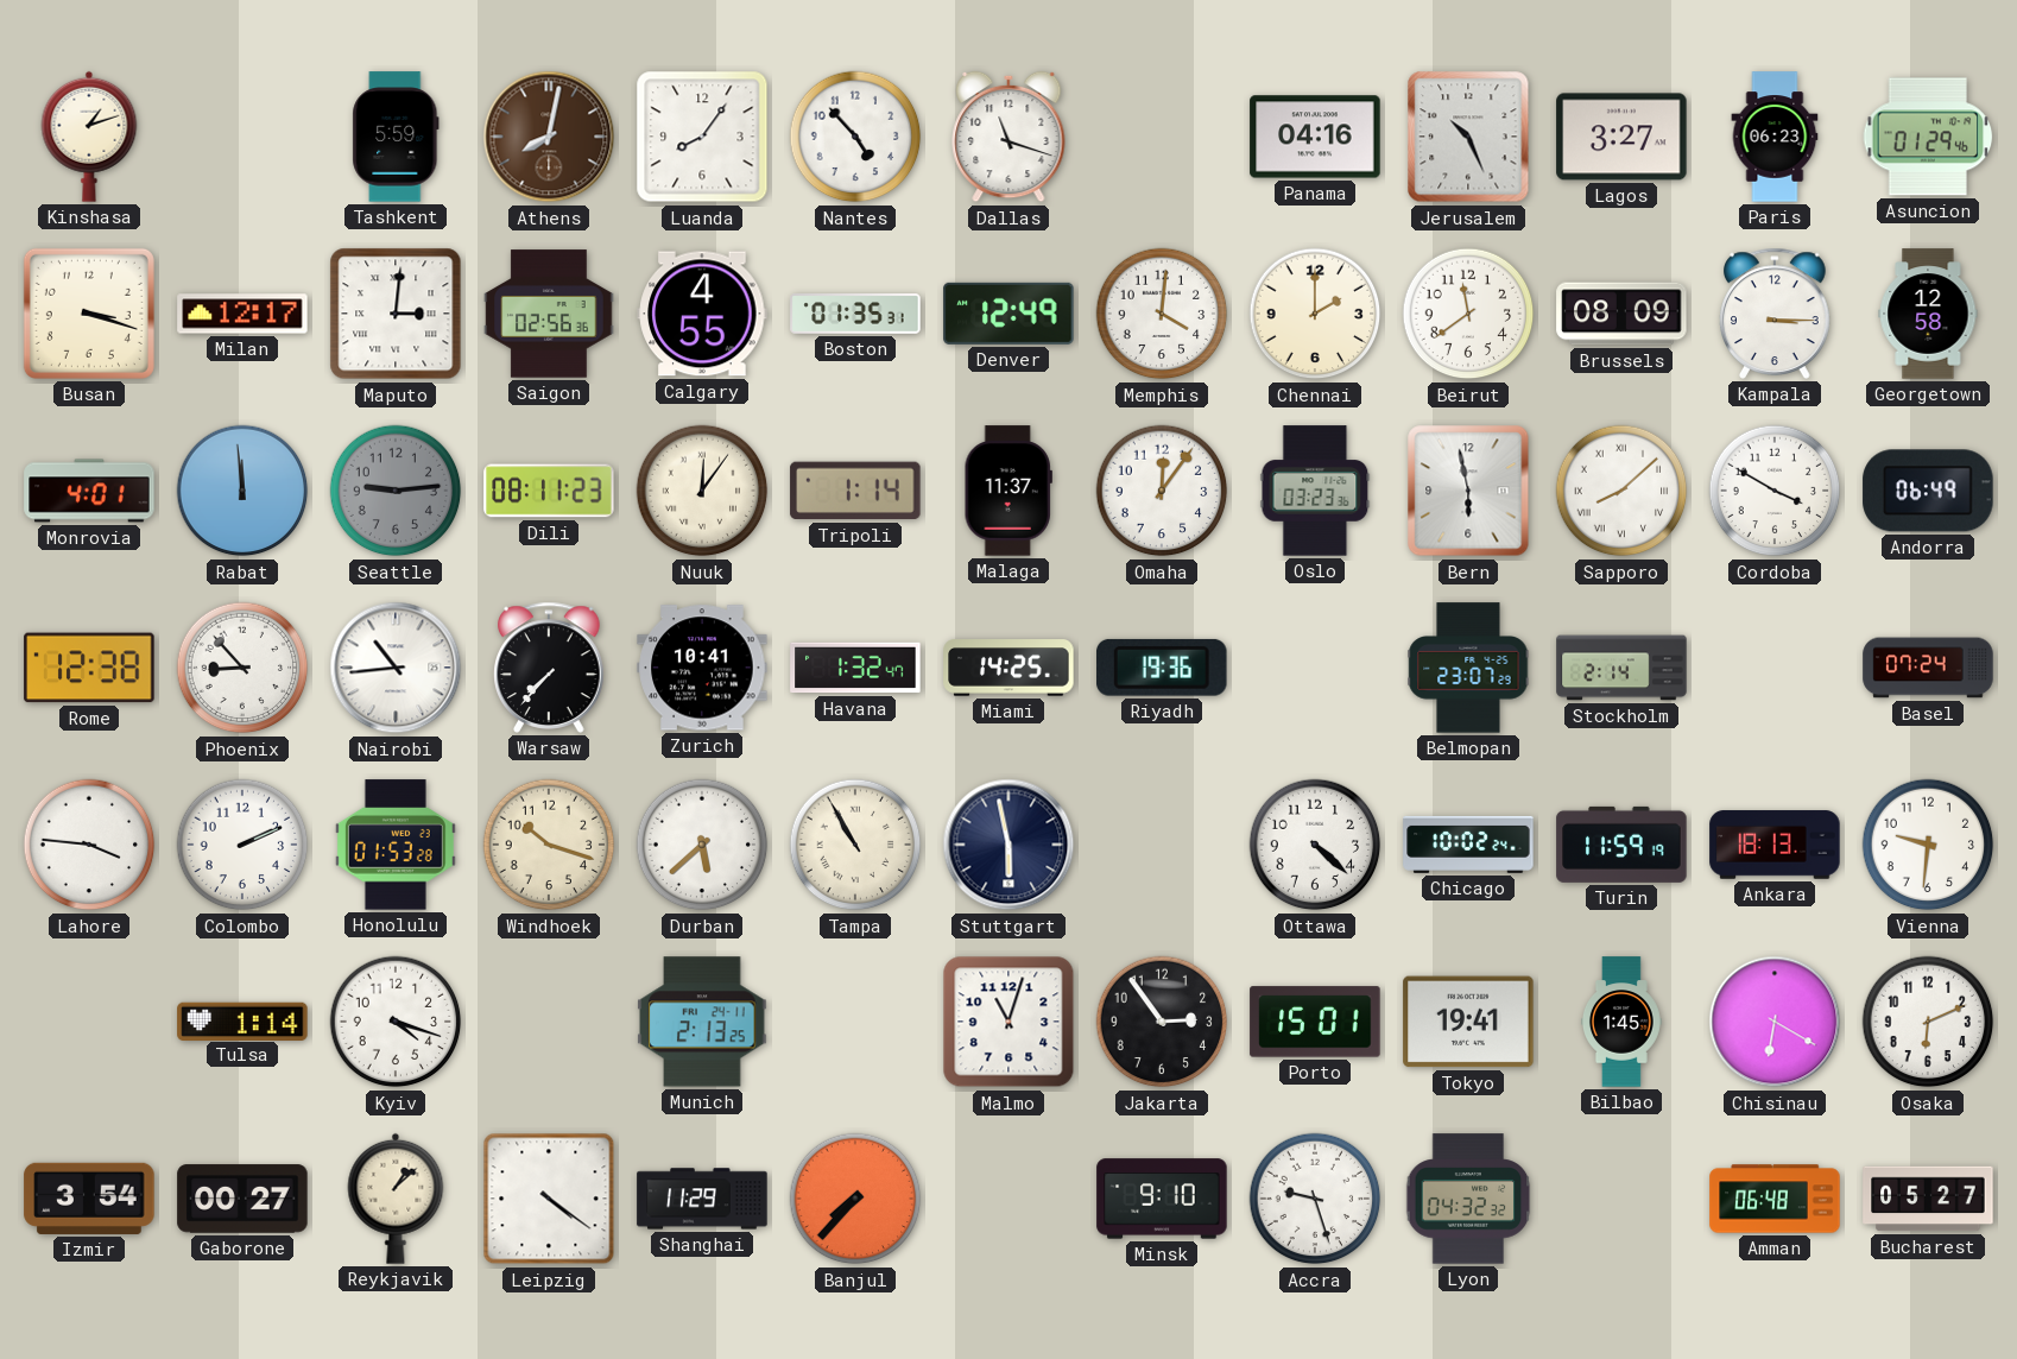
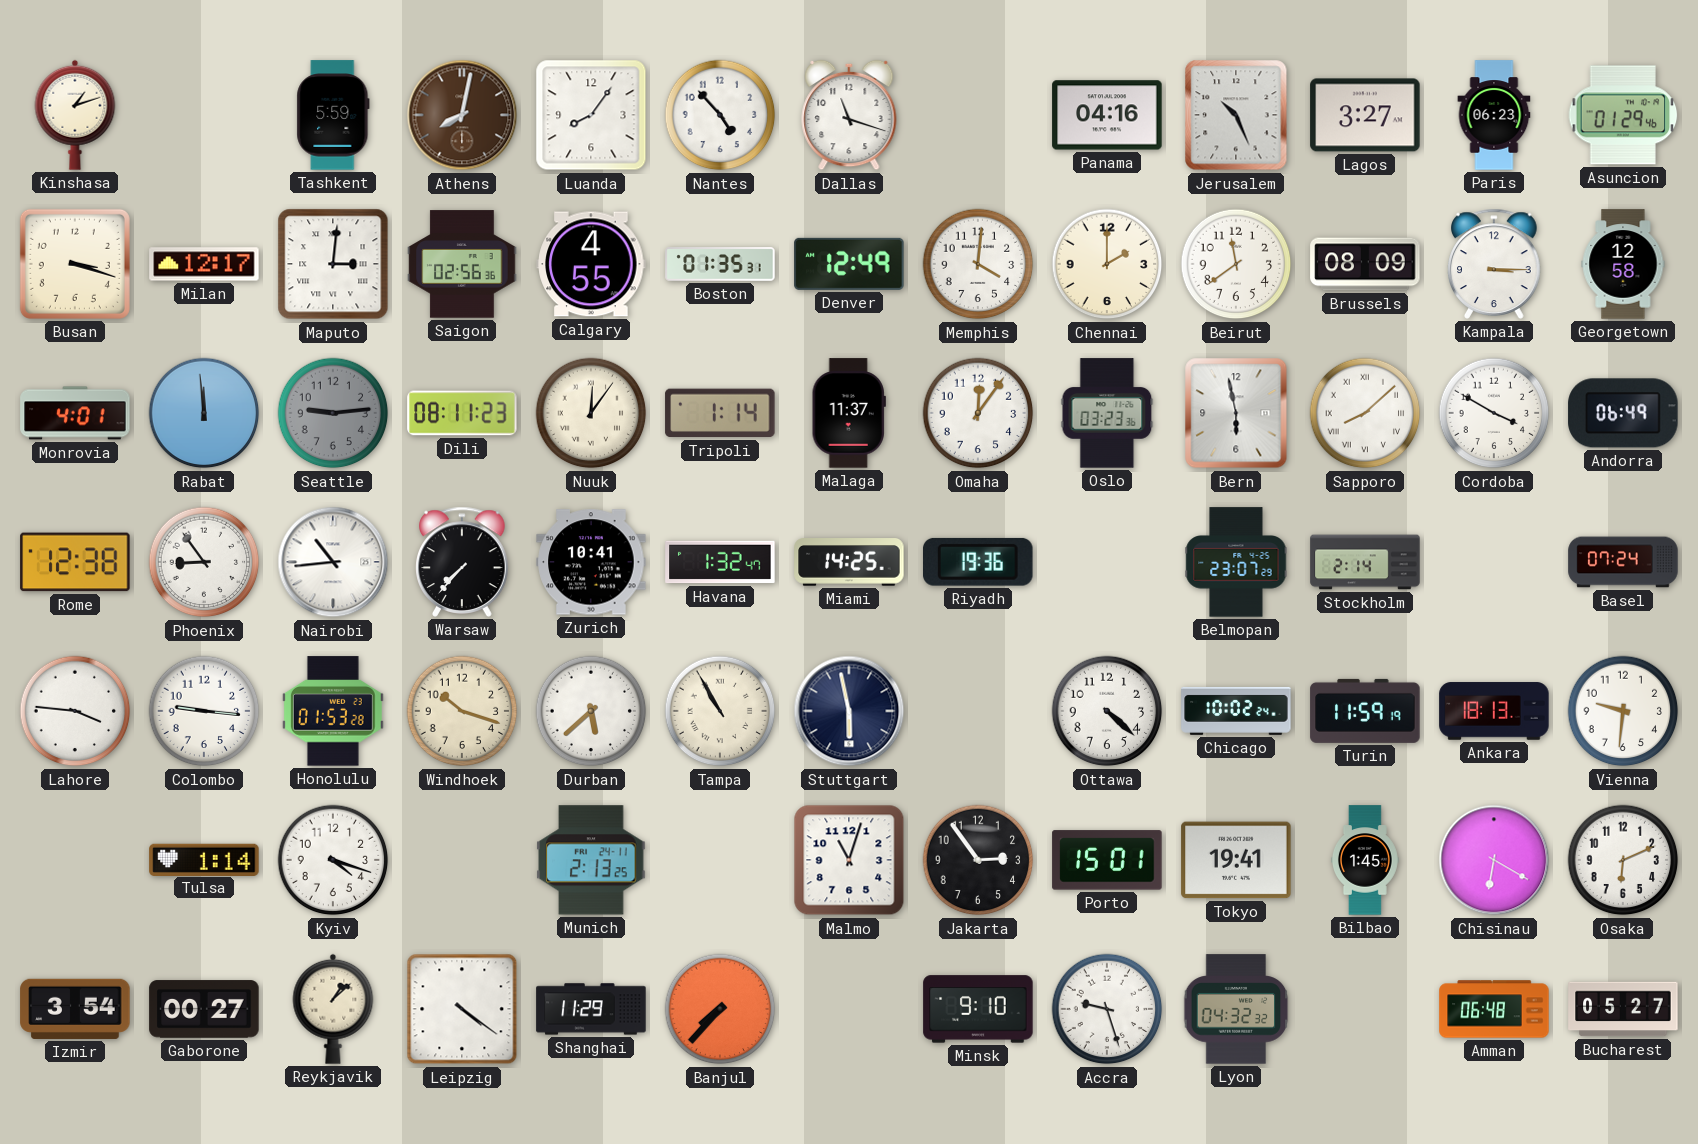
Phoenix: 8:53 -> 8:54 (204, 562)
Colombo: 2:11 -> 9:16 (204, 711)
